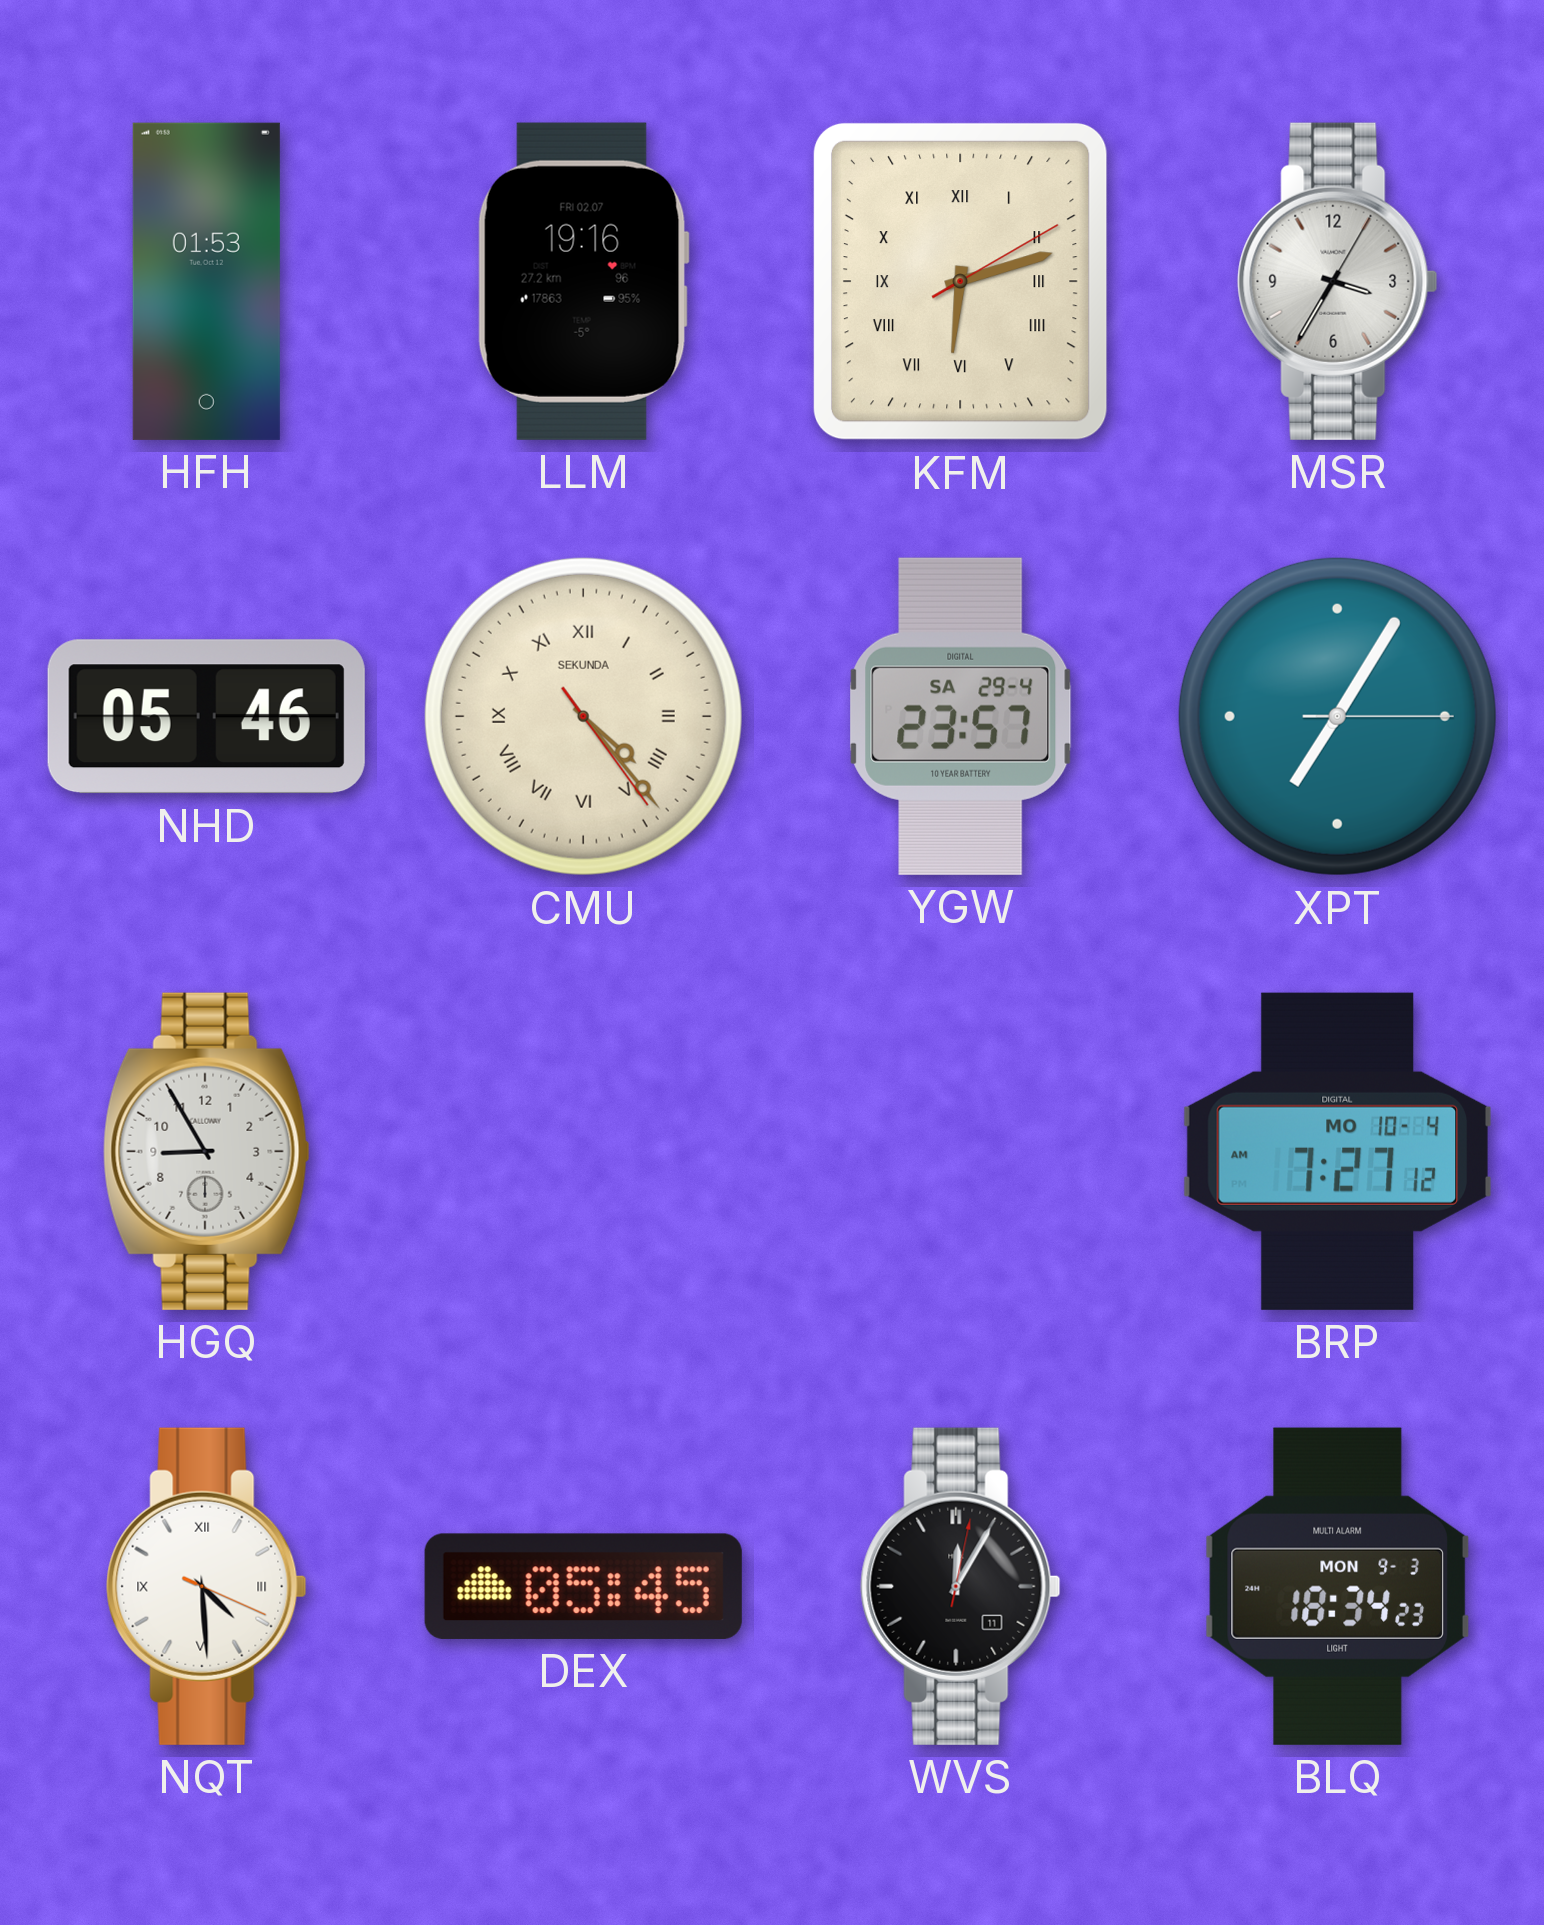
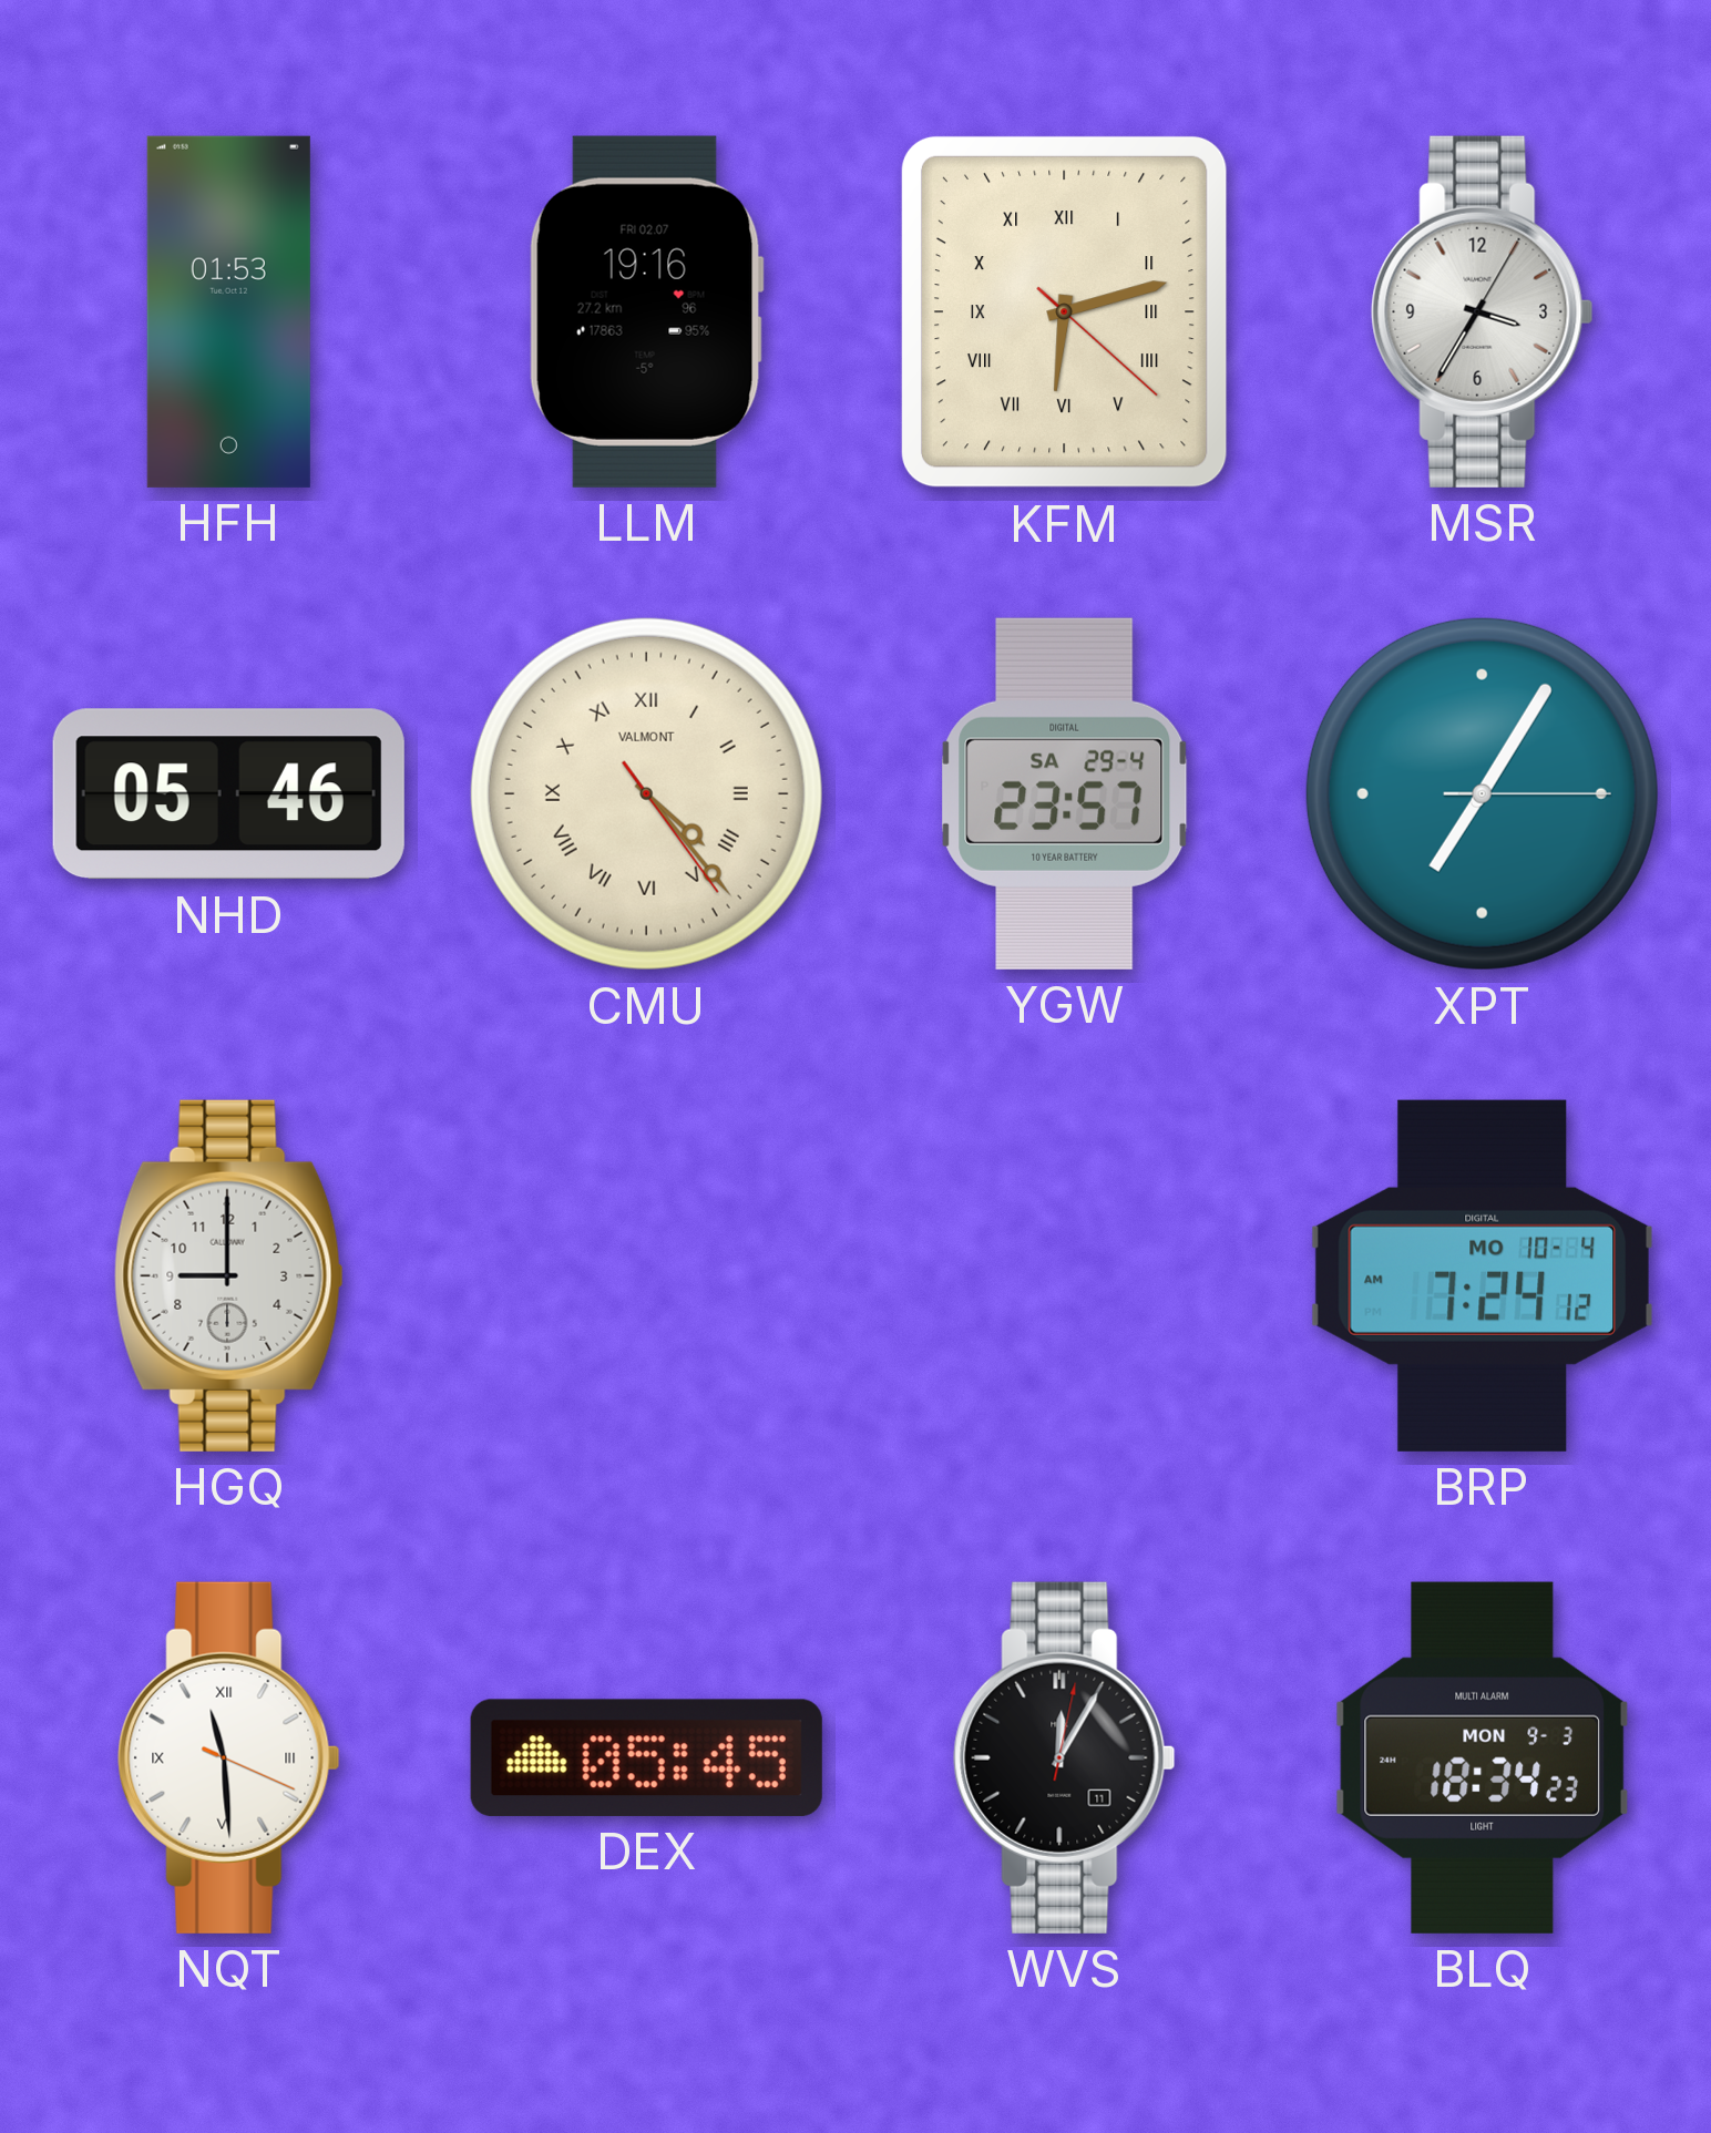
KFM: 6:12:10 -> 6:12:22 (1064, 311)
CMU brand: SEKUNDA -> VALMONT (646, 793)
HGQ: 8:55 -> 9:00 (228, 1275)
BRP: 7:27 -> 7:24 (1482, 1275)
NQT: 4:29 -> 11:29 (229, 1757)
